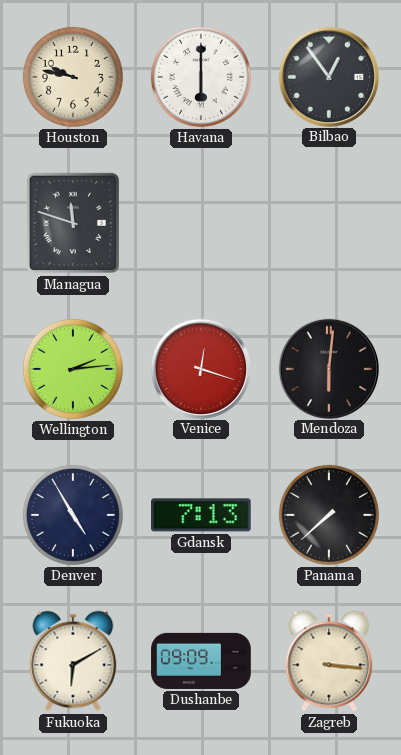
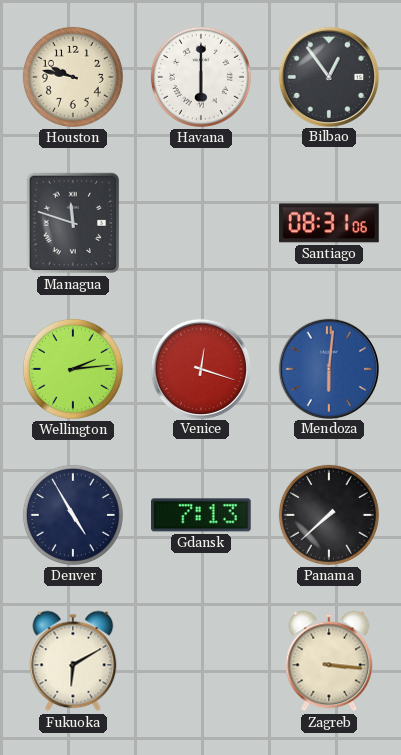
Santiago: none -> 08:31 (329, 223)
Mendoza dial: black -> blue (328, 368)
Dushanbe: 09:09 -> none (201, 661)
